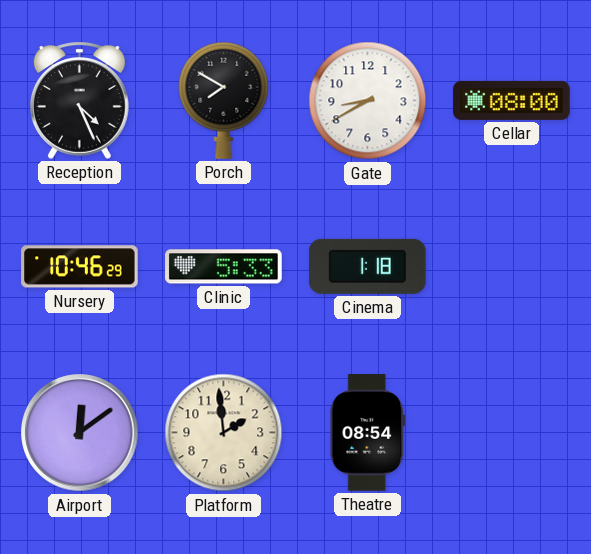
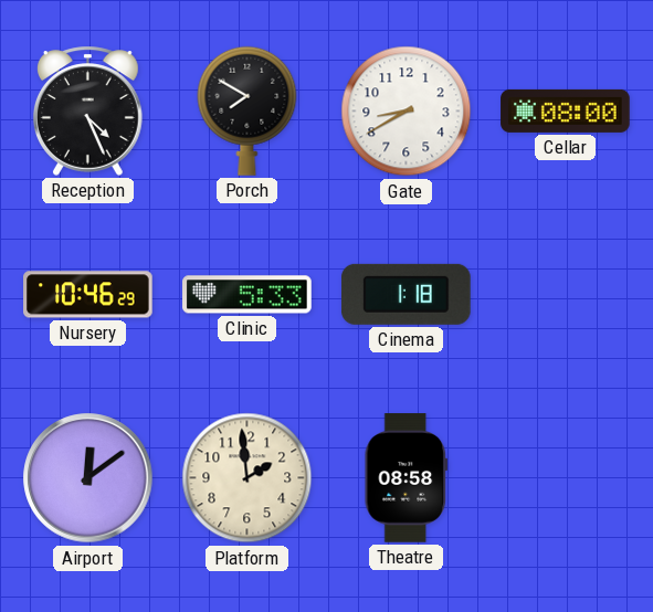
Theatre: 08:54 -> 08:58 (406, 478)
